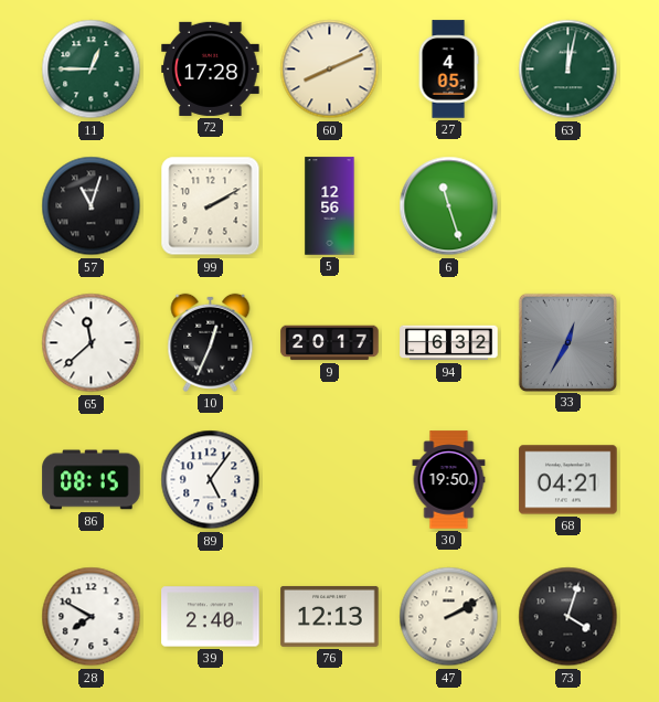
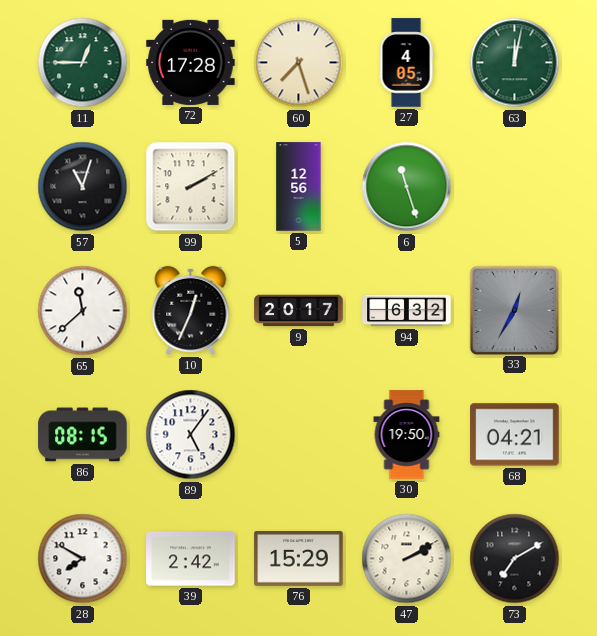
60: 8:11 -> 7:27 (299, 63)
39: 2:40 -> 2:42 (191, 559)
76: 12:13 -> 15:29 (299, 558)
73: 4:03 -> 7:10 (515, 559)
